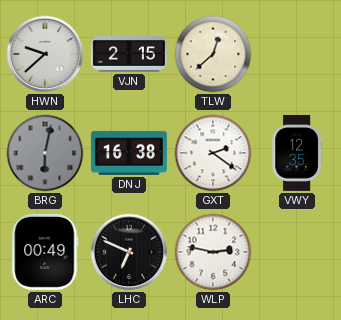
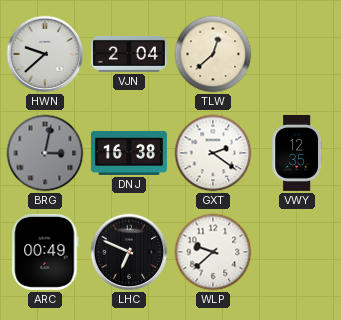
VJN: 2:15 -> 2:04 (129, 54)
BRG: 6:02 -> 3:02 (45, 153)
WLP: 2:47 -> 9:38 (213, 252)
